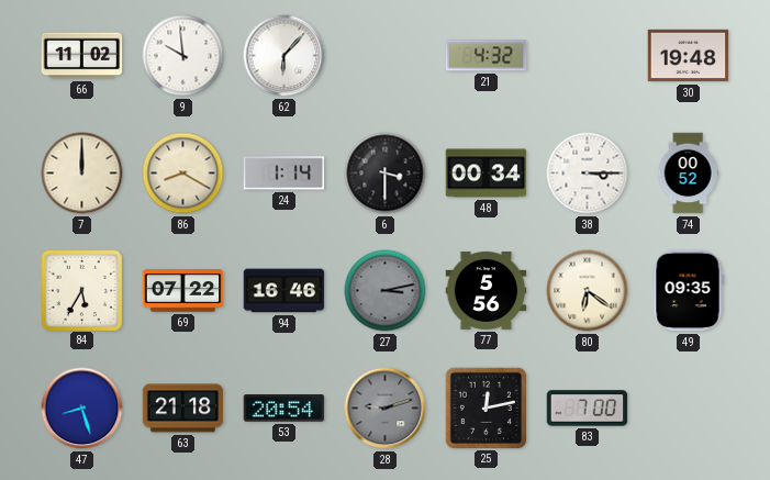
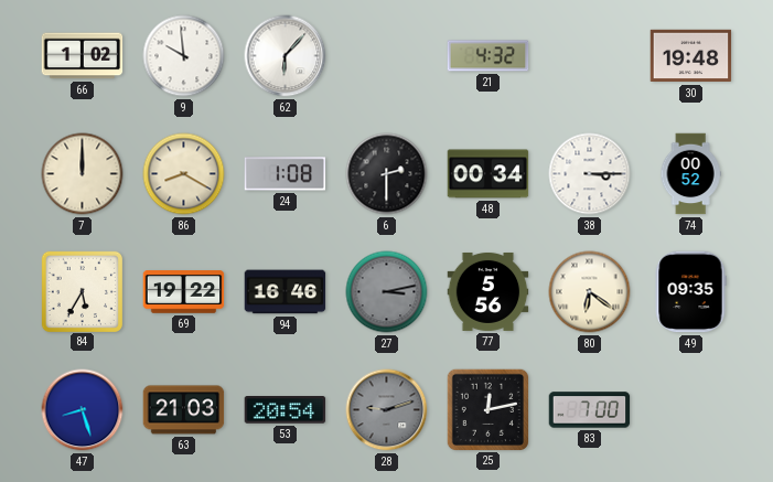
66: 11:02 -> 1:02 (83, 56)
24: 1:14 -> 1:08 (286, 174)
6: 3:30 -> 2:30 (387, 174)
69: 07:22 -> 19:22 (184, 292)
63: 21:18 -> 21:03 (184, 410)
